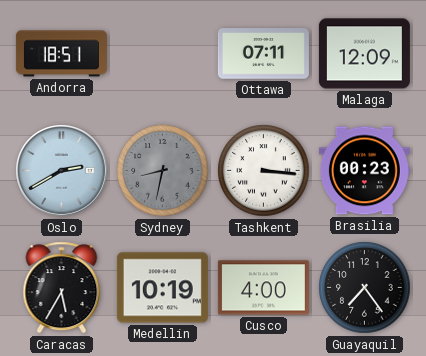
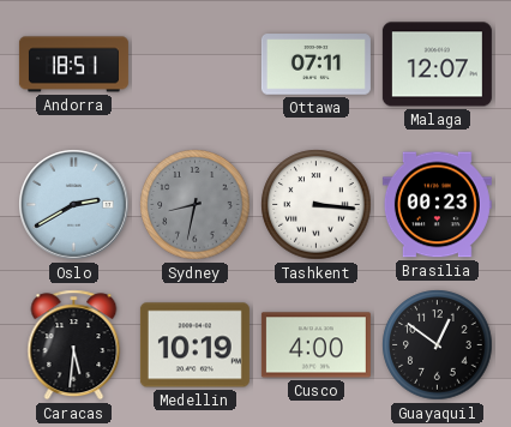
Malaga: 12:09 -> 12:07 (437, 65)
Caracas: 5:35 -> 5:31 (74, 345)
Guayaquil: 7:24 -> 12:51 (438, 345)
